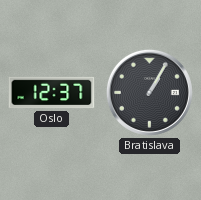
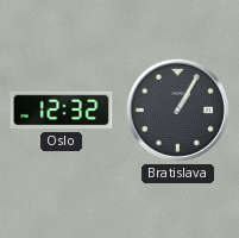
Oslo: 12:37 -> 12:32 (62, 111)
